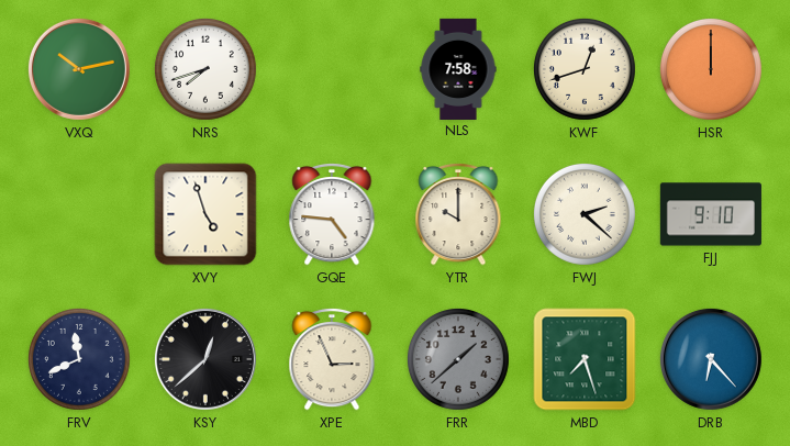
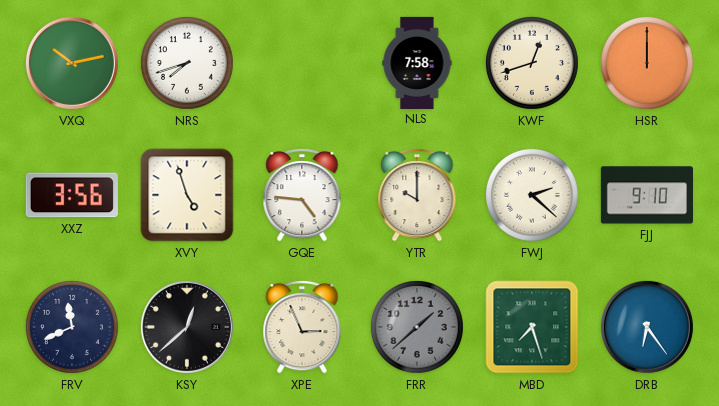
XXZ: none -> 3:56 (72, 195)
DRB: 6:23 -> 6:24 (647, 327)
